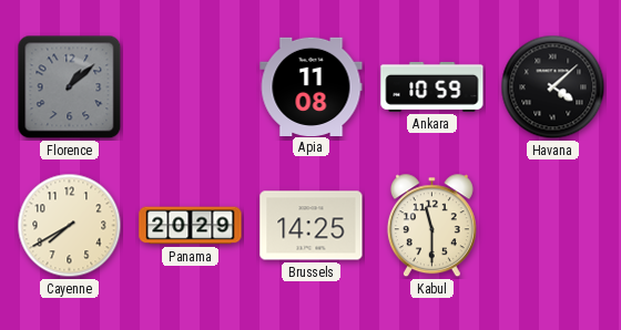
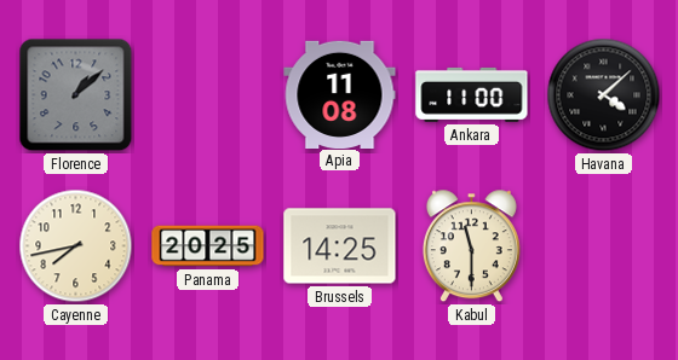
Ankara: 10:59 -> 11:00 (472, 94)
Cayenne: 7:40 -> 7:43 (76, 246)
Panama: 20:29 -> 20:25 (208, 246)
